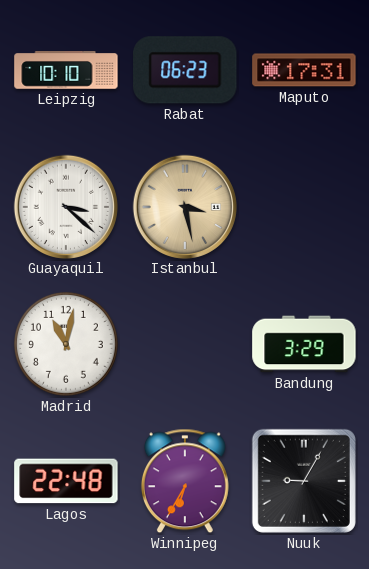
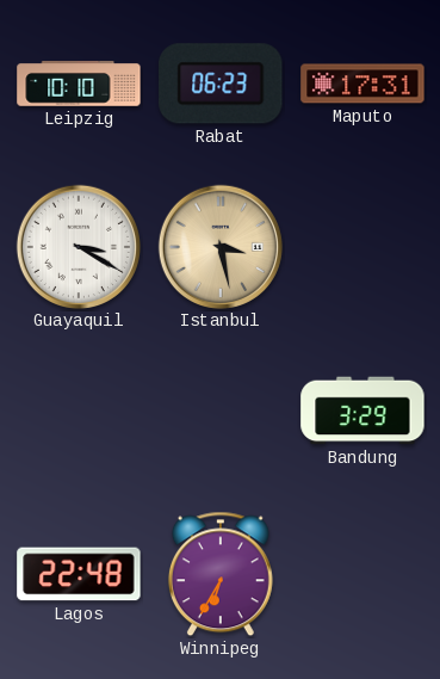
Guayaquil: 3:22 -> 3:20 (78, 246)
Madrid: 11:02 -> none (66, 344)
Nuuk: 9:05 -> none (304, 481)
